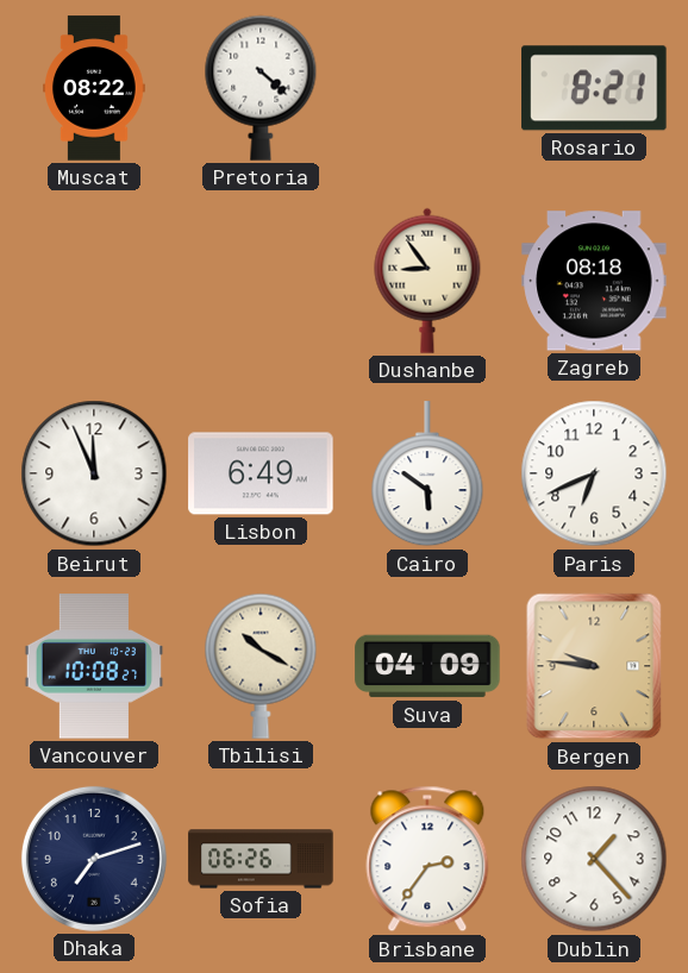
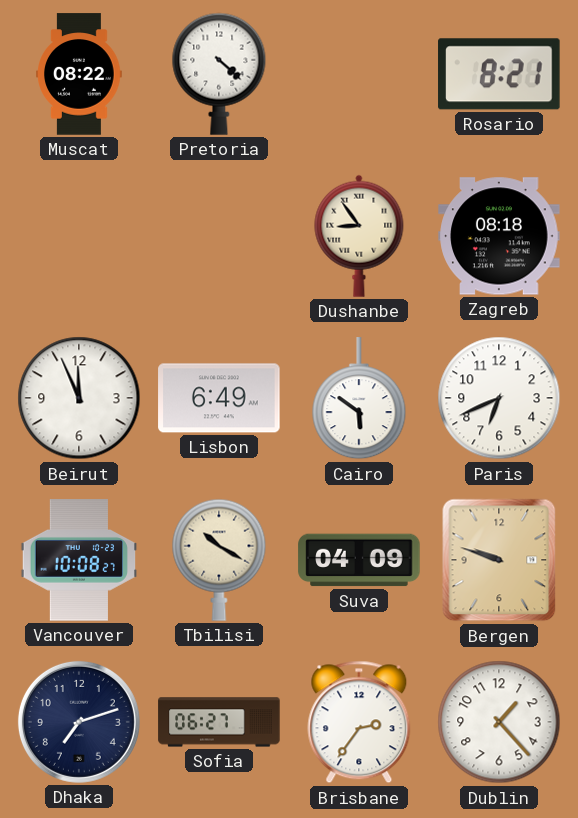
Bergen: 9:46 -> 9:48 (499, 560)
Sofia: 06:26 -> 06:27 (219, 722)
